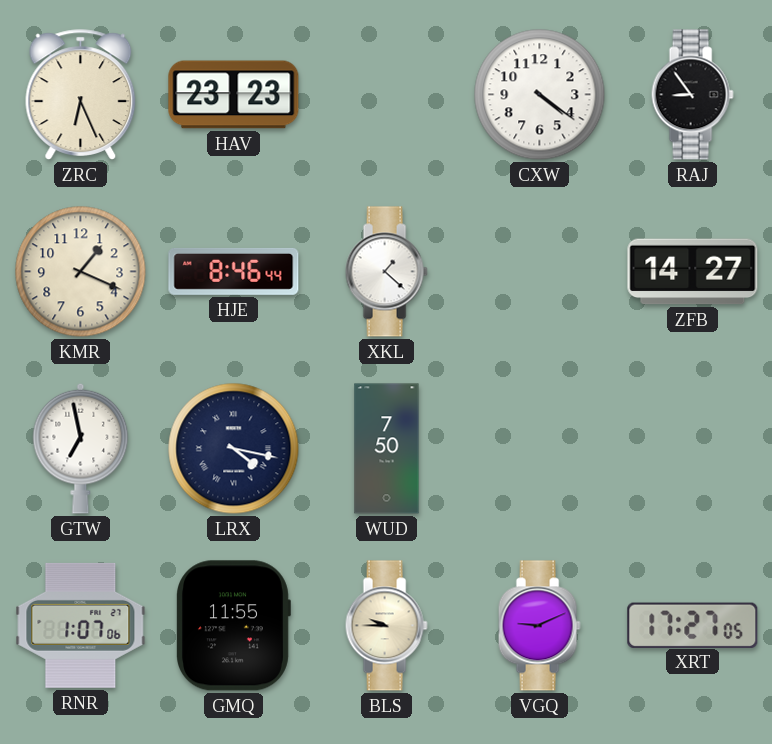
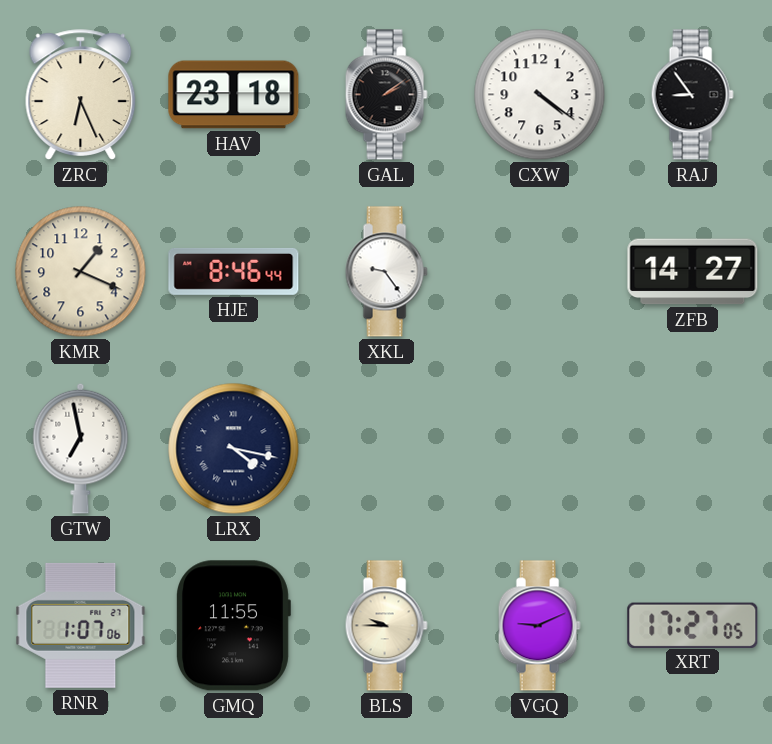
HAV: 23:23 -> 23:18 (234, 95)
GAL: none -> 2:09 (386, 95)
XKL: 1:22 -> 9:24 (386, 272)
WUD: 7:50 -> none (387, 449)
